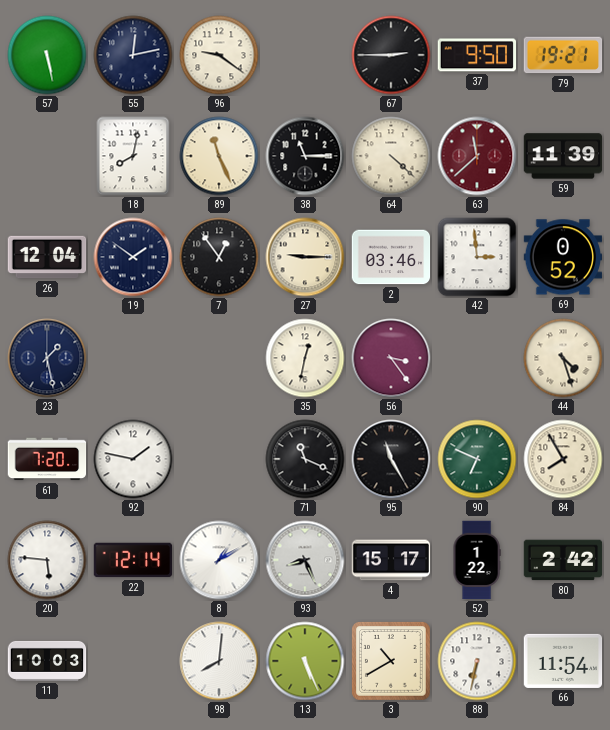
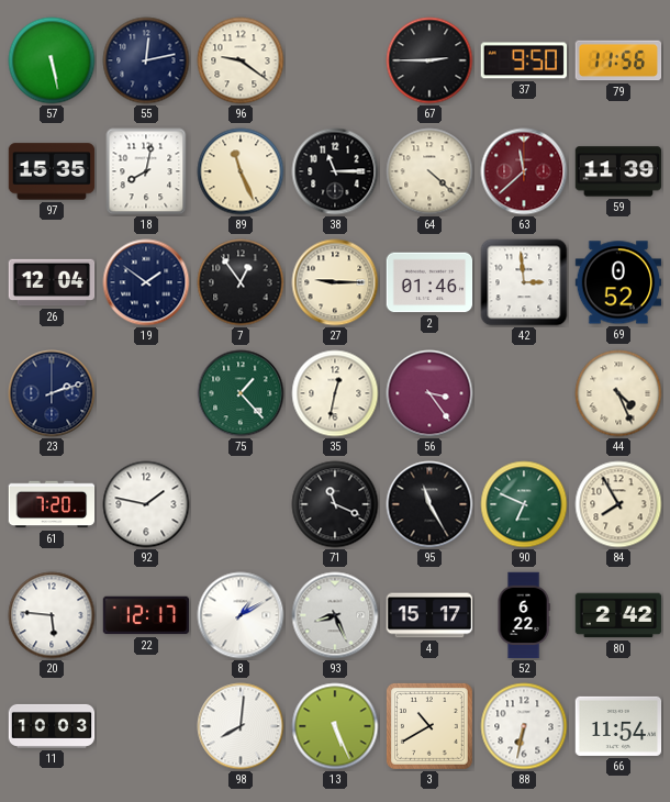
79: 19:21 -> 11:56 (618, 60)
97: none -> 15:35 (52, 171)
2: 03:46 -> 01:46 (429, 282)
23: 1:28 -> 2:12 (52, 393)
75: none -> 1:23 (241, 393)
44: 4:27 -> 4:26 (618, 393)
22: 12:14 -> 12:17 (146, 615)
52: 1:22 -> 6:22 (524, 615)
